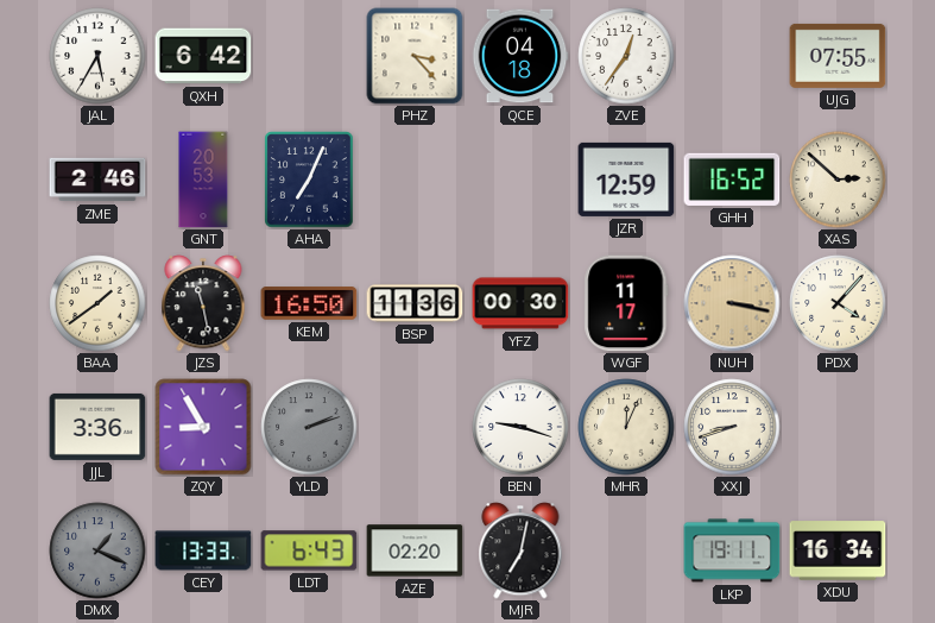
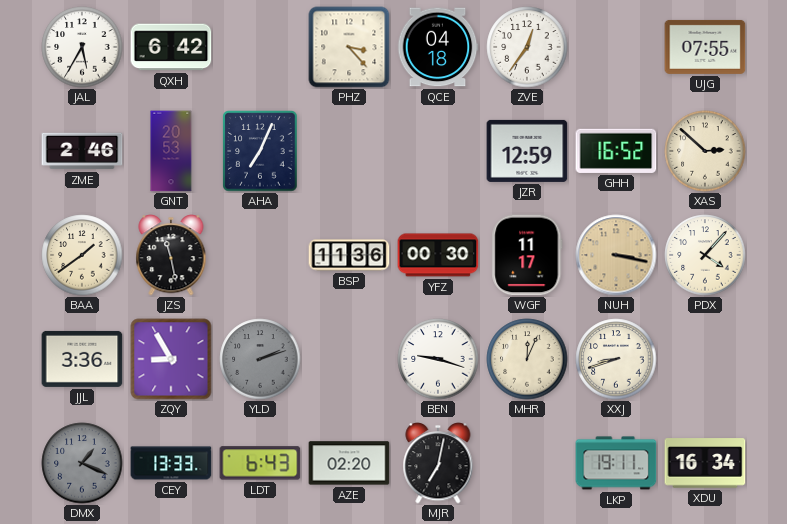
KEM: 16:50 -> none (309, 303)
